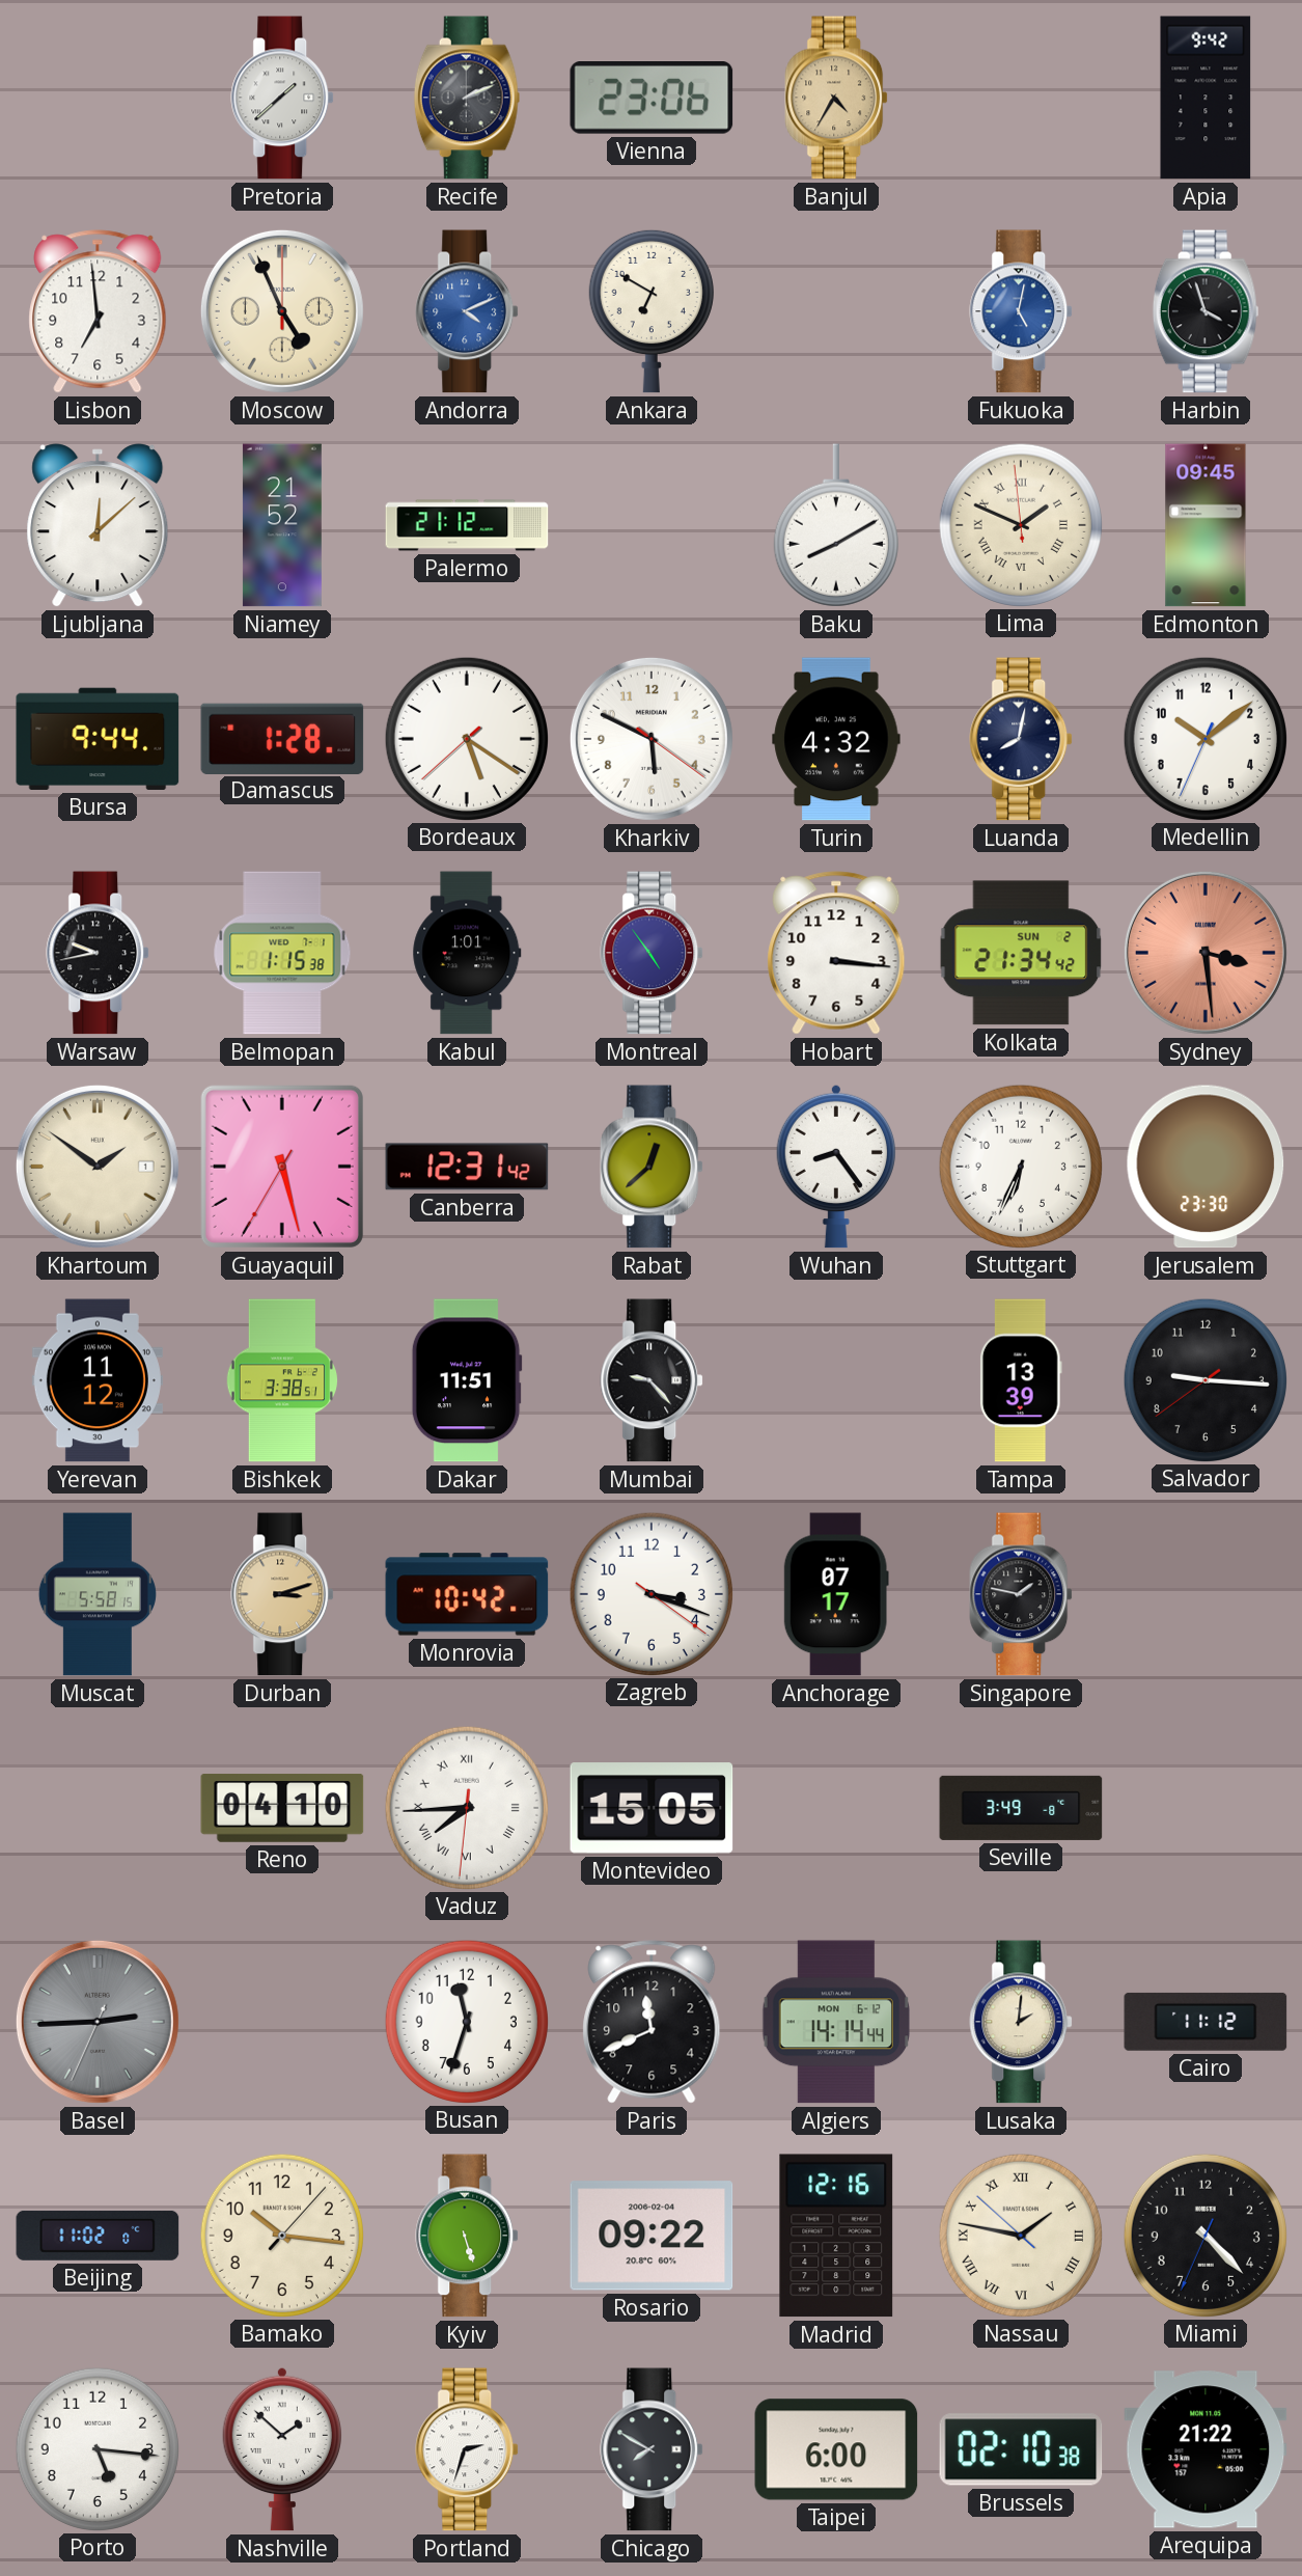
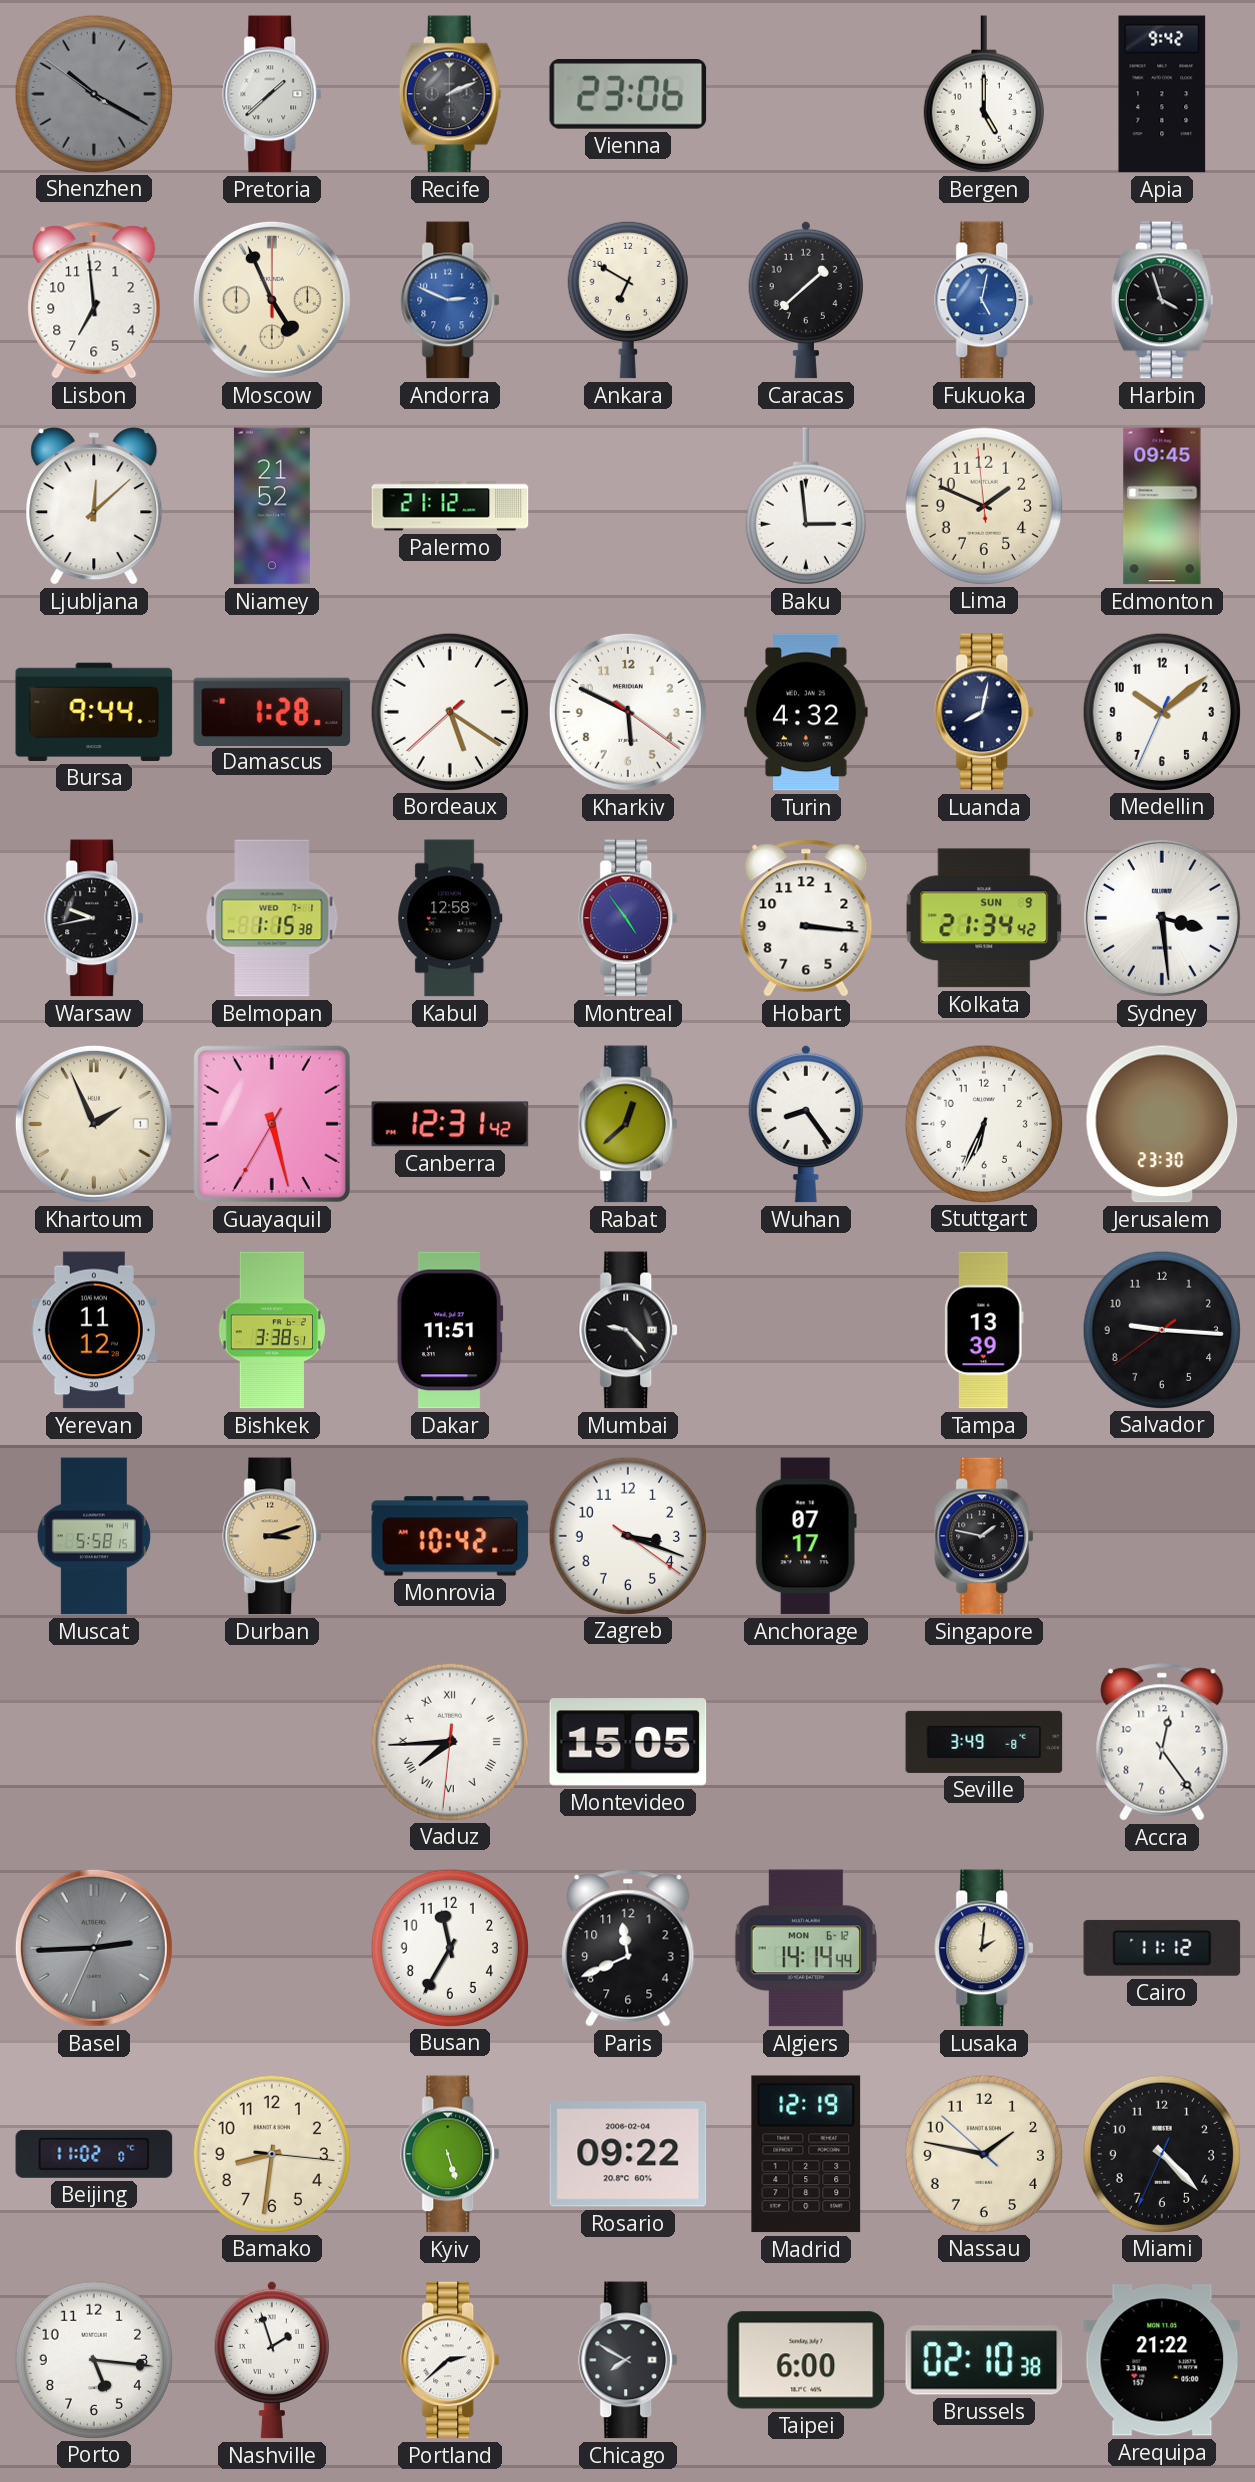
Shenzhen: none -> 10:19 (93, 93)
Banjul: 4:35 -> none (837, 98)
Bergen: none -> 5:00 (984, 94)
Andorra: 4:11 -> 2:49 (451, 300)
Caracas: none -> 1:38 (805, 300)
Baku: 8:10 -> 2:59 (806, 506)
Lima numerals: Roman -> Arabic (983, 505)
Kabul: 1:01 -> 12:58 (450, 918)
Kolkata date: SUN 2 -> SUN 9 (984, 918)
Sydney dial: salmon -> white (1162, 918)
Khartoum: 1:51 -> 1:56 (94, 1124)
Reno: 04:10 -> none (282, 1809)
Accra: none -> 12:24 (1162, 1742)
Busan: 11:33 -> 11:35 (449, 1947)
Bamako: 10:16 -> 8:31 (271, 2153)
Madrid: 12:16 -> 12:19 (806, 2154)
Nassau numerals: Roman -> Arabic (983, 2153)
Nashville: 1:52 -> 1:57 (271, 2360)
Portland: 2:33 -> 2:38 (451, 2360)
